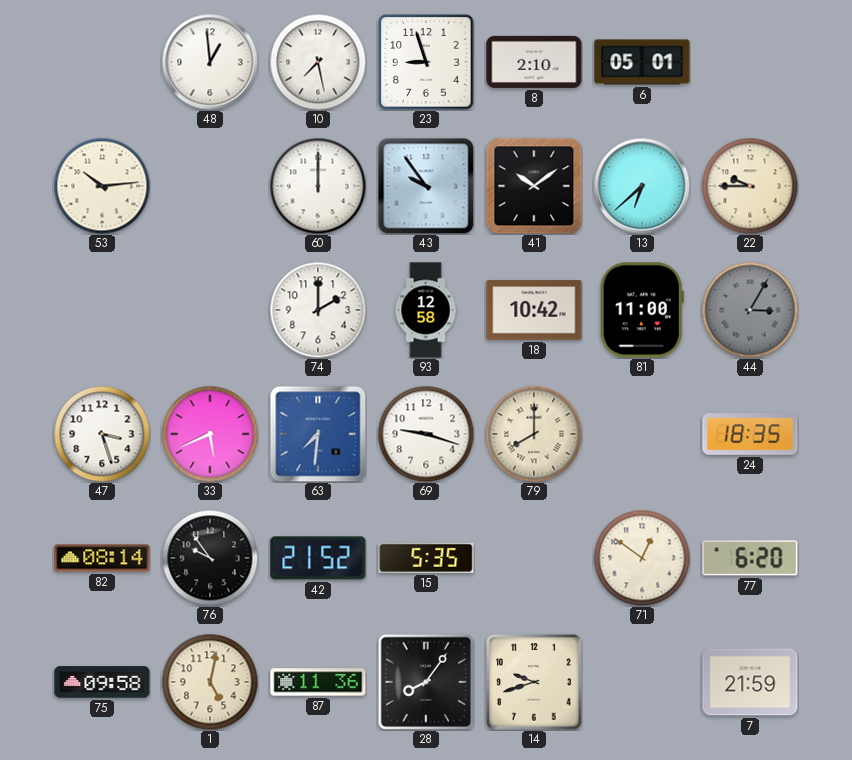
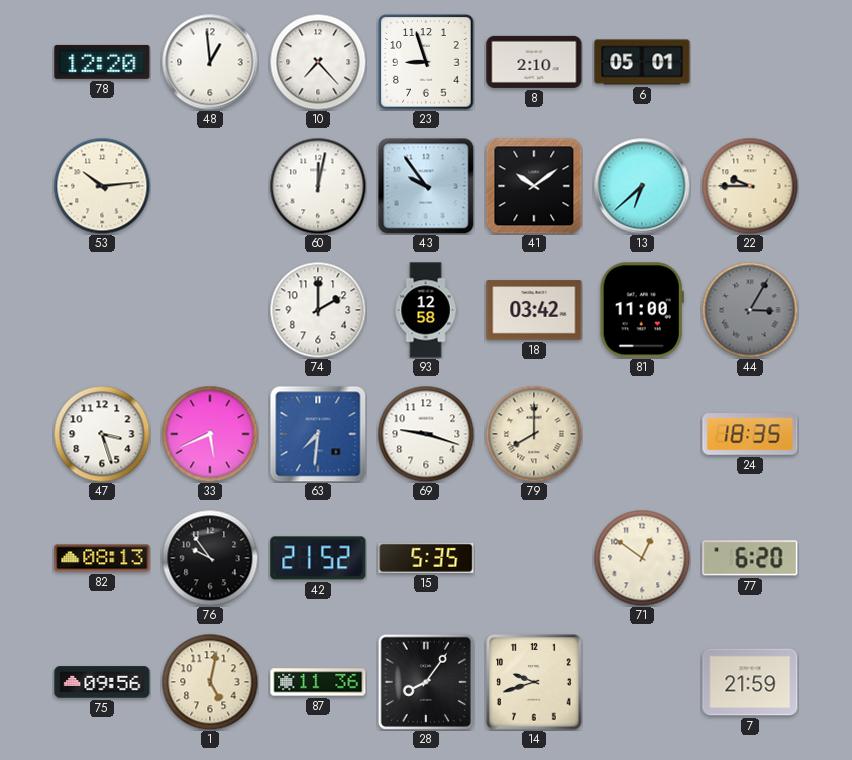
78: none -> 12:20 (102, 62)
10: 7:28 -> 7:23 (318, 62)
60: 12:00 -> 12:02 (318, 186)
18: 10:42 -> 03:42 (534, 310)
82: 08:14 -> 08:13 (102, 558)
75: 09:58 -> 09:56 (102, 682)
